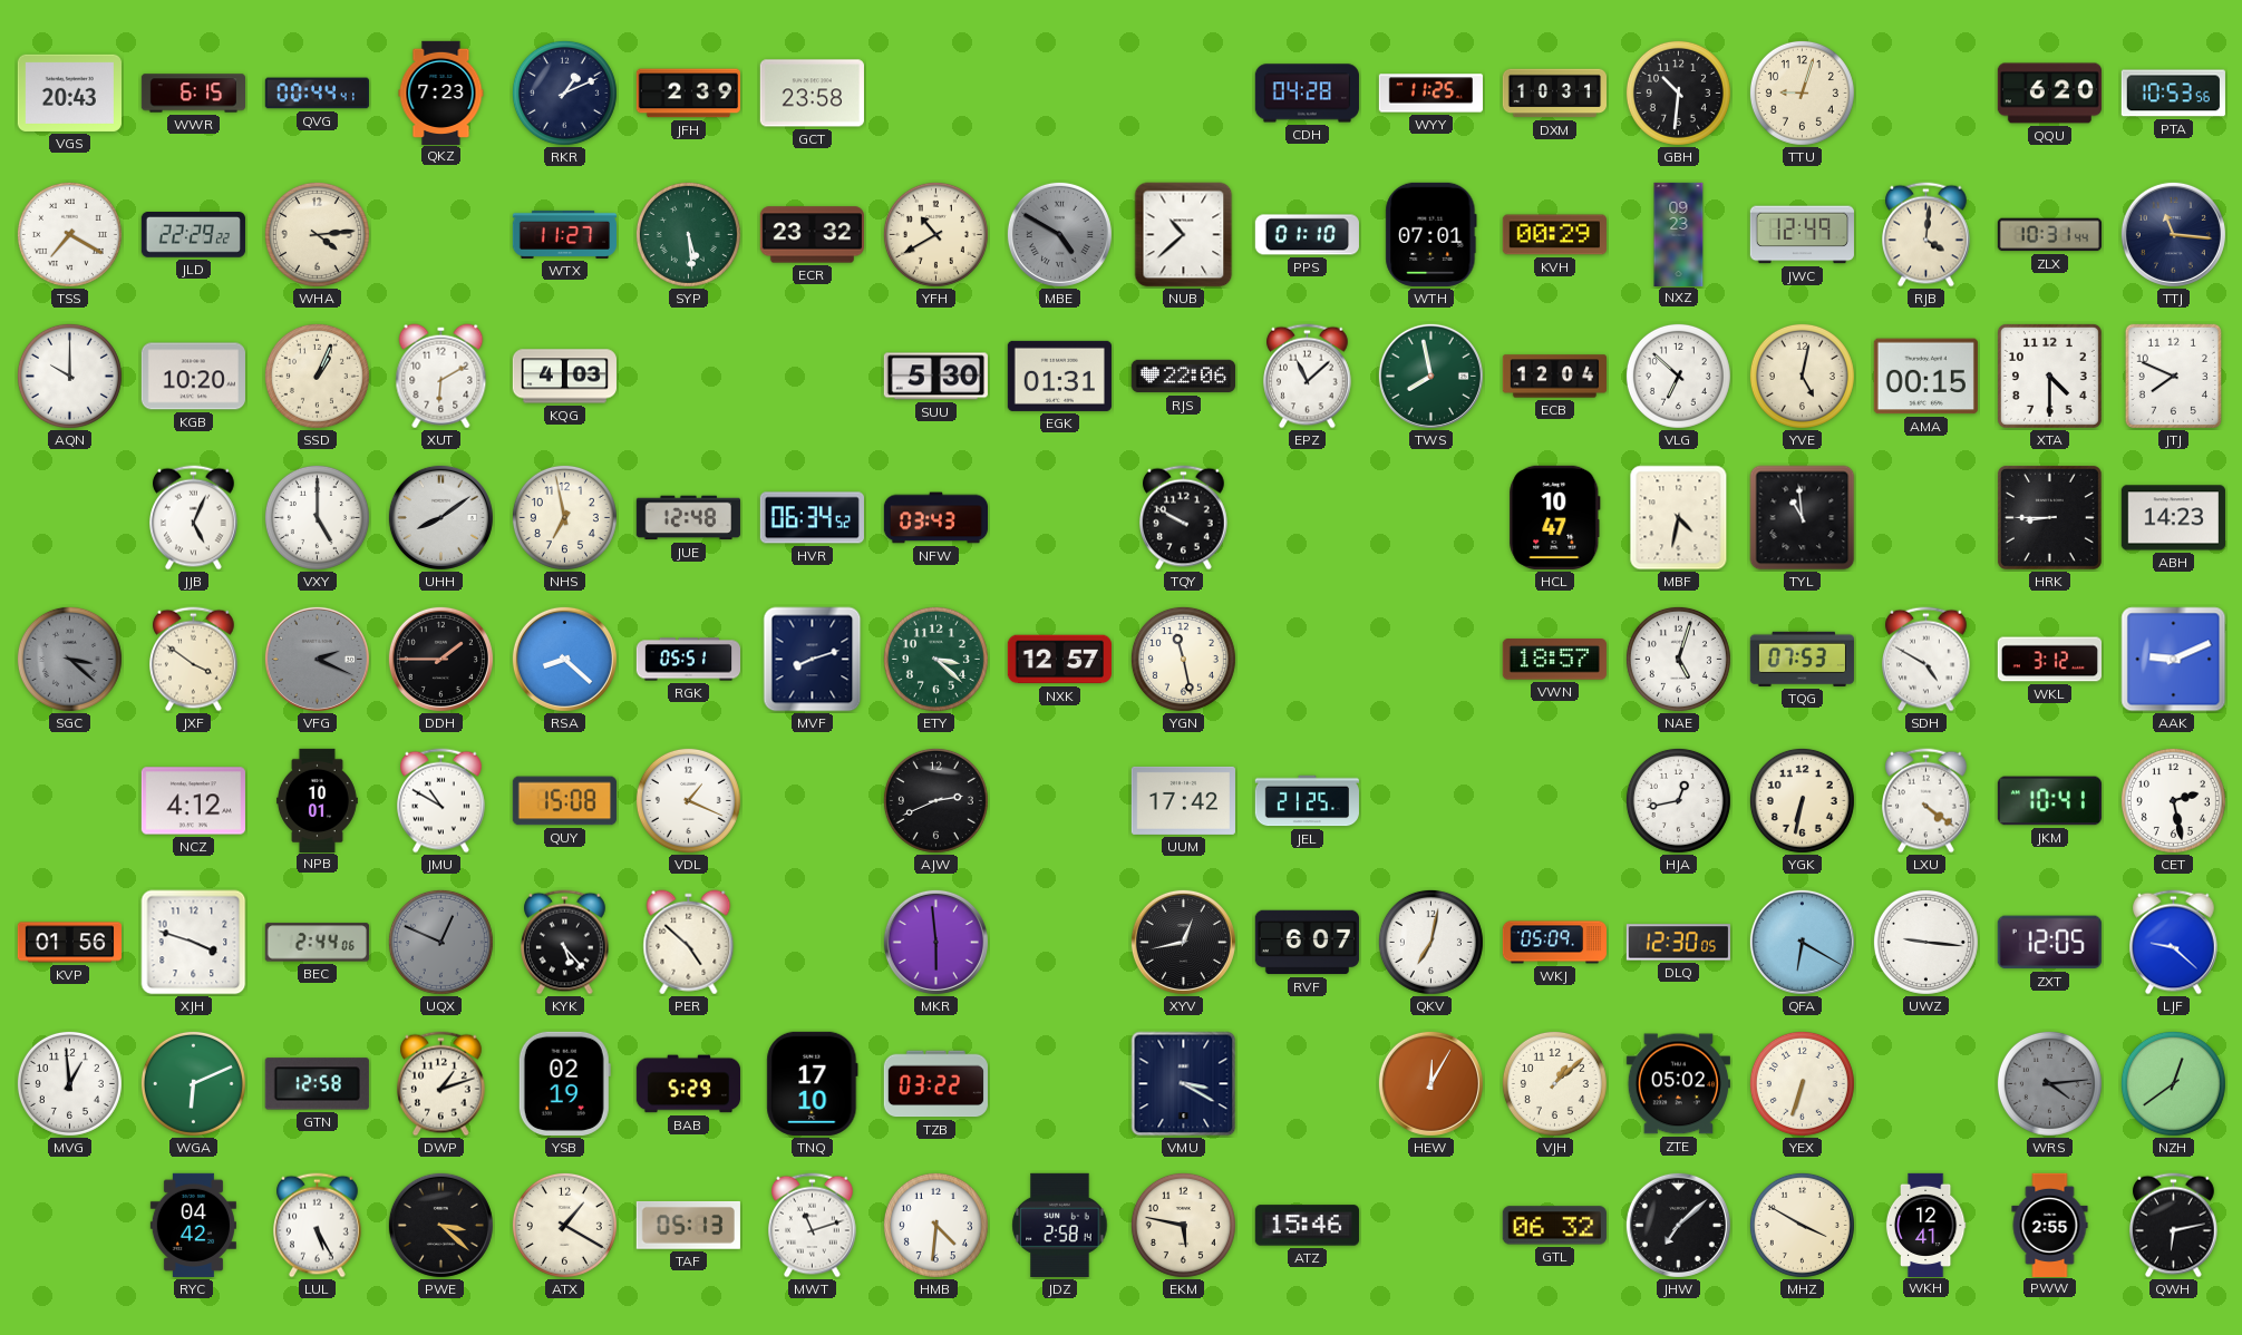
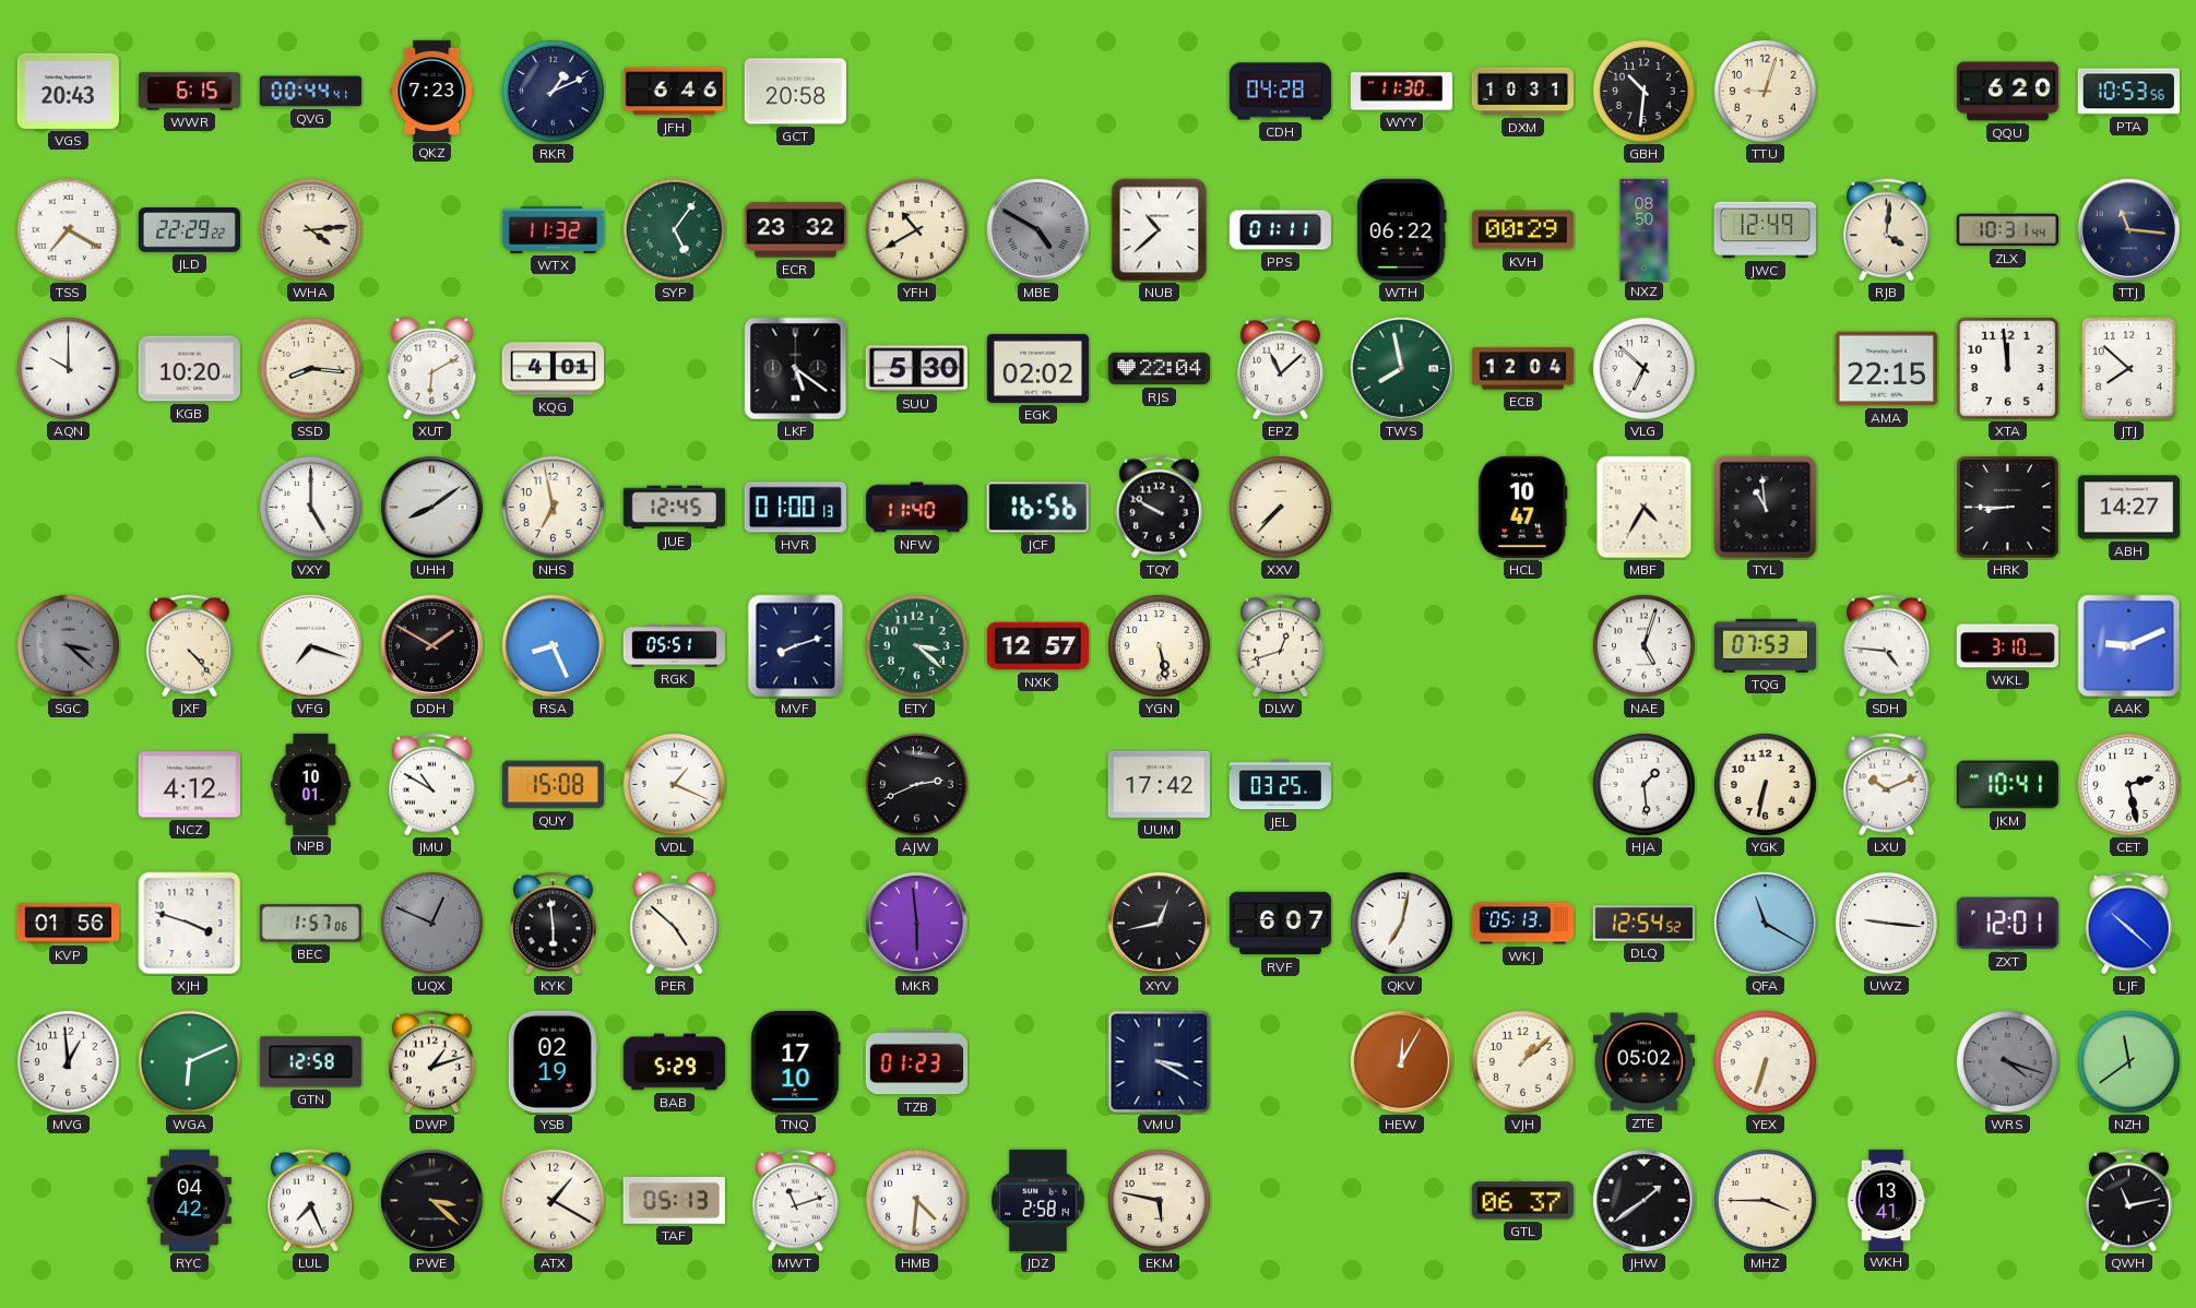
JFH: 2:39 -> 6:46 (674, 92)
GCT: 23:58 -> 20:58 (795, 92)
WYY: 11:25 -> 11:30 (1401, 92)
WTX: 11:27 -> 11:32 (553, 229)
SYP: 5:29 -> 5:06 (674, 229)
PPS: 01:10 -> 01:11 (1280, 230)
WTH: 07:01 -> 06:22 (1402, 229)
NXZ: 09:23 -> 08:50 (1645, 229)
SSD: 1:04 -> 8:16 (310, 368)
KQG: 4:03 -> 4:01 (553, 369)
LKF: none -> 5:21 (796, 369)
EGK: 01:31 -> 02:02 (1037, 368)
RJS: 22:06 -> 22:04 (1159, 369)
YVE: 5:02 -> none (1802, 376)
AMA: 00:15 -> 22:15 (1886, 369)
XTA: 4:30 -> 11:59 (2007, 368)
JTJ: 7:49 -> 7:52 (2128, 368)
JJB: 5:04 -> none (194, 518)
JUE: 12:48 -> 12:45 (674, 508)
HVR: 06:34 -> 01:00 (795, 508)
NFW: 03:43 -> 11:40 (916, 508)
JCF: none -> 16:56 (1037, 508)
XXV: none -> 7:37 (1280, 507)
MBF: 4:32 -> 4:35 (1645, 508)
ABH: 14:23 -> 14:27 (2128, 508)
JXF: 3:51 -> 4:23 (190, 646)
VFG: 2:19 -> 7:18 (310, 645)
VFG dial: grey -> white (310, 645)
DDH: 1:45 -> 1:50 (431, 645)
RSA: 8:22 -> 8:26 (553, 645)
YGN: 11:28 -> 5:28 (1159, 645)
DLW: none -> 12:42 (1281, 646)
VWN: 18:57 -> none (1554, 660)
SDH: 4:50 -> 4:46 (1887, 646)
WKL: 3:12 -> 3:10 (2007, 646)
JEL: 21:25 -> 03:25 (1280, 785)
HJA: 12:43 -> 1:29 (1643, 784)
LXU: 4:21 -> 10:11 (1887, 785)
BEC: 2:44 -> 1:57 (310, 924)
KYK: 5:23 -> 5:59 (554, 924)
WKJ: 05:09 -> 05:13 (1522, 924)
DLQ: 12:30 -> 12:54 (1643, 924)
QFA: 6:20 -> 11:20 (1765, 923)
ZXT: 12:05 -> 12:01 (2007, 924)
LJF: 9:22 -> 10:22 (2129, 924)
TZB: 03:22 -> 01:23 (916, 1062)
WRS: 4:14 -> 4:18 (2007, 1061)
NZH: 12:39 -> 11:39 (2128, 1061)
LUL: 5:25 -> 7:26 (311, 1201)
ATZ: 15:46 -> none (1307, 1226)
GTL: 06:32 -> 06:37 (1522, 1201)
JHW: 7:08 -> 1:39 (1643, 1200)
MHZ: 3:50 -> 3:45 (1765, 1200)
WKH: 12:41 -> 13:41 (1886, 1200)
PWW: 2:55 -> none (2050, 1225)
QWH: 6:13 -> 11:13 (2129, 1201)
